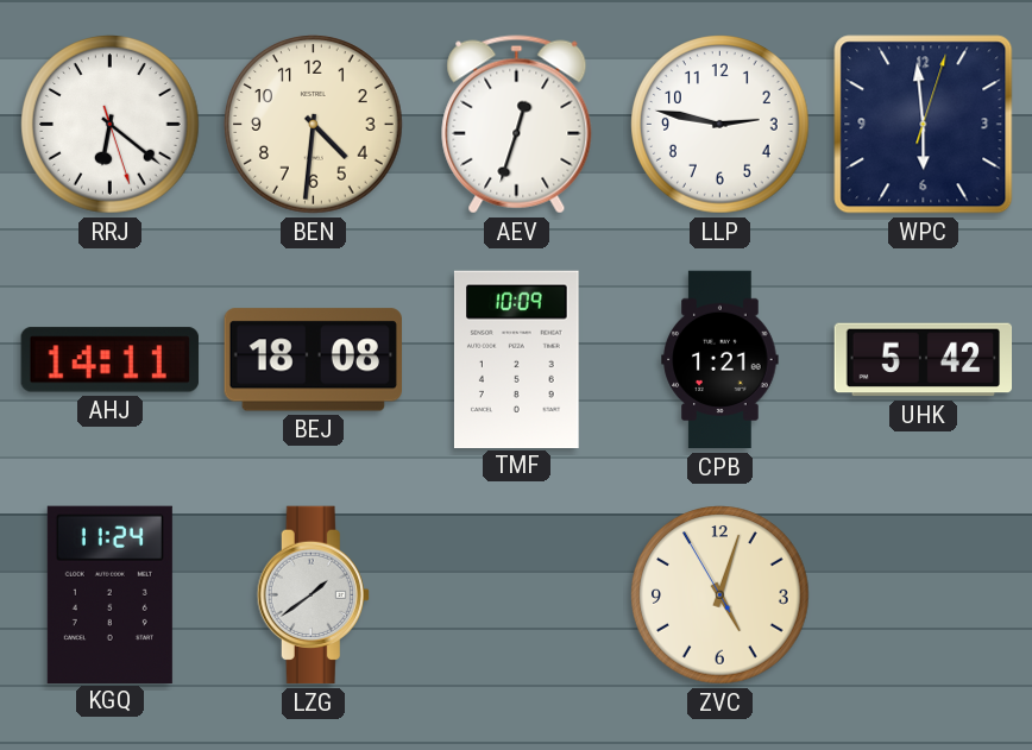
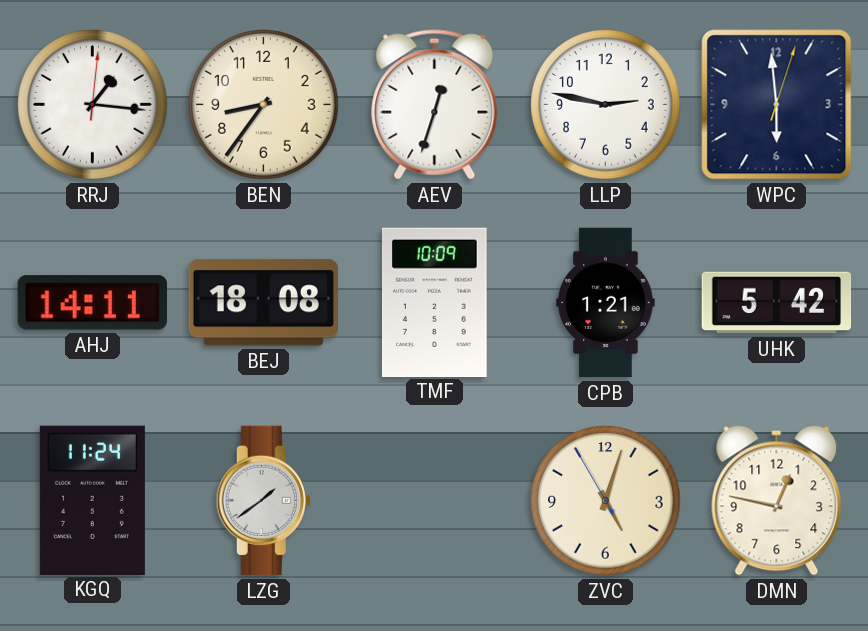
RRJ: 6:21 -> 1:16 (93, 105)
BEN: 4:31 -> 8:36 (264, 105)
DMN: none -> 12:47 (777, 501)
